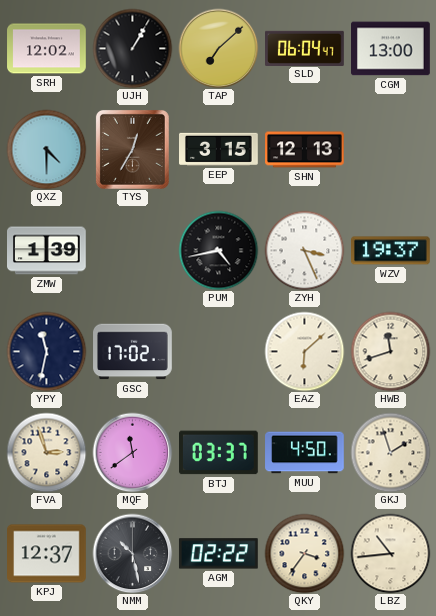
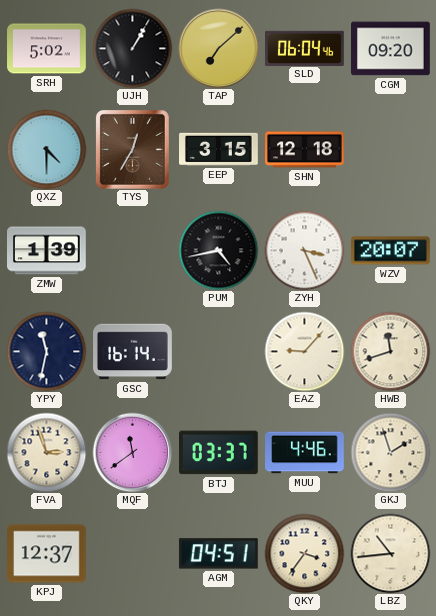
SRH: 12:02 -> 5:02 (47, 49)
SLD: 06:04:47 -> 06:04:46 (305, 48)
CGM: 13:00 -> 09:20 (391, 49)
SHN: 12:13 -> 12:18 (305, 150)
WZV: 19:37 -> 20:07 (391, 251)
GSC: 17:02 -> 16:14 (133, 352)
EAZ: 6:08 -> 9:07 (304, 351)
MUU: 4:50 -> 4:46 (305, 453)
NMM: 10:28 -> none (132, 553)
AGM: 02:22 -> 04:51 (218, 554)
